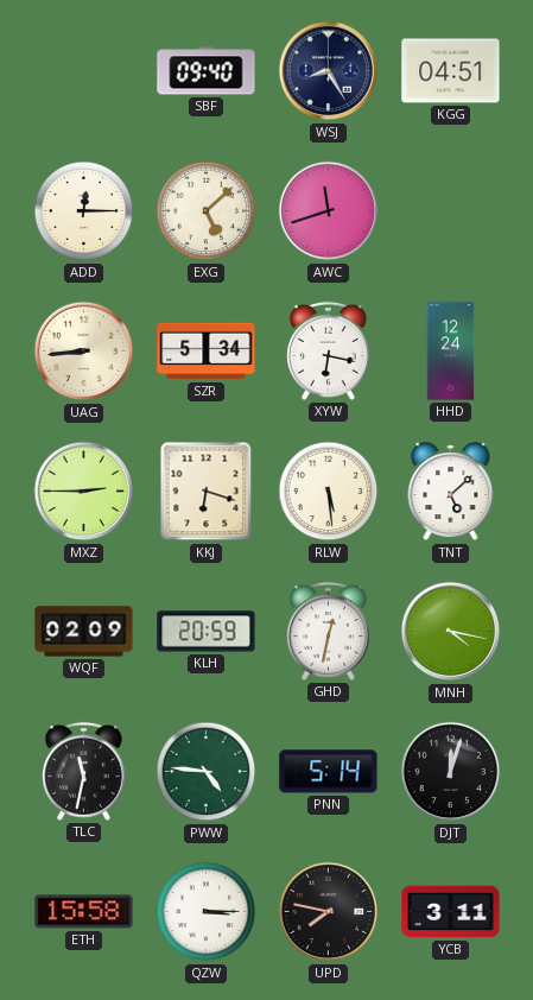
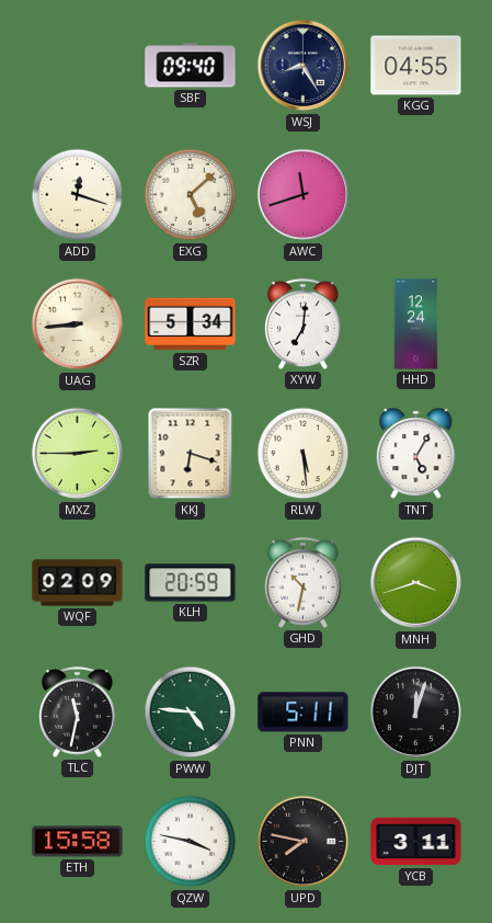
KGG: 04:51 -> 04:55 (416, 66)
ADD: 12:15 -> 12:18 (78, 195)
XYW: 6:17 -> 7:01 (302, 323)
TNT: 5:08 -> 5:05 (416, 454)
GHD: 12:32 -> 10:32 (302, 582)
MNH: 4:17 -> 3:42 (416, 583)
PNN: 5:14 -> 5:11 (304, 713)
QZW: 3:15 -> 3:47 (191, 842)
